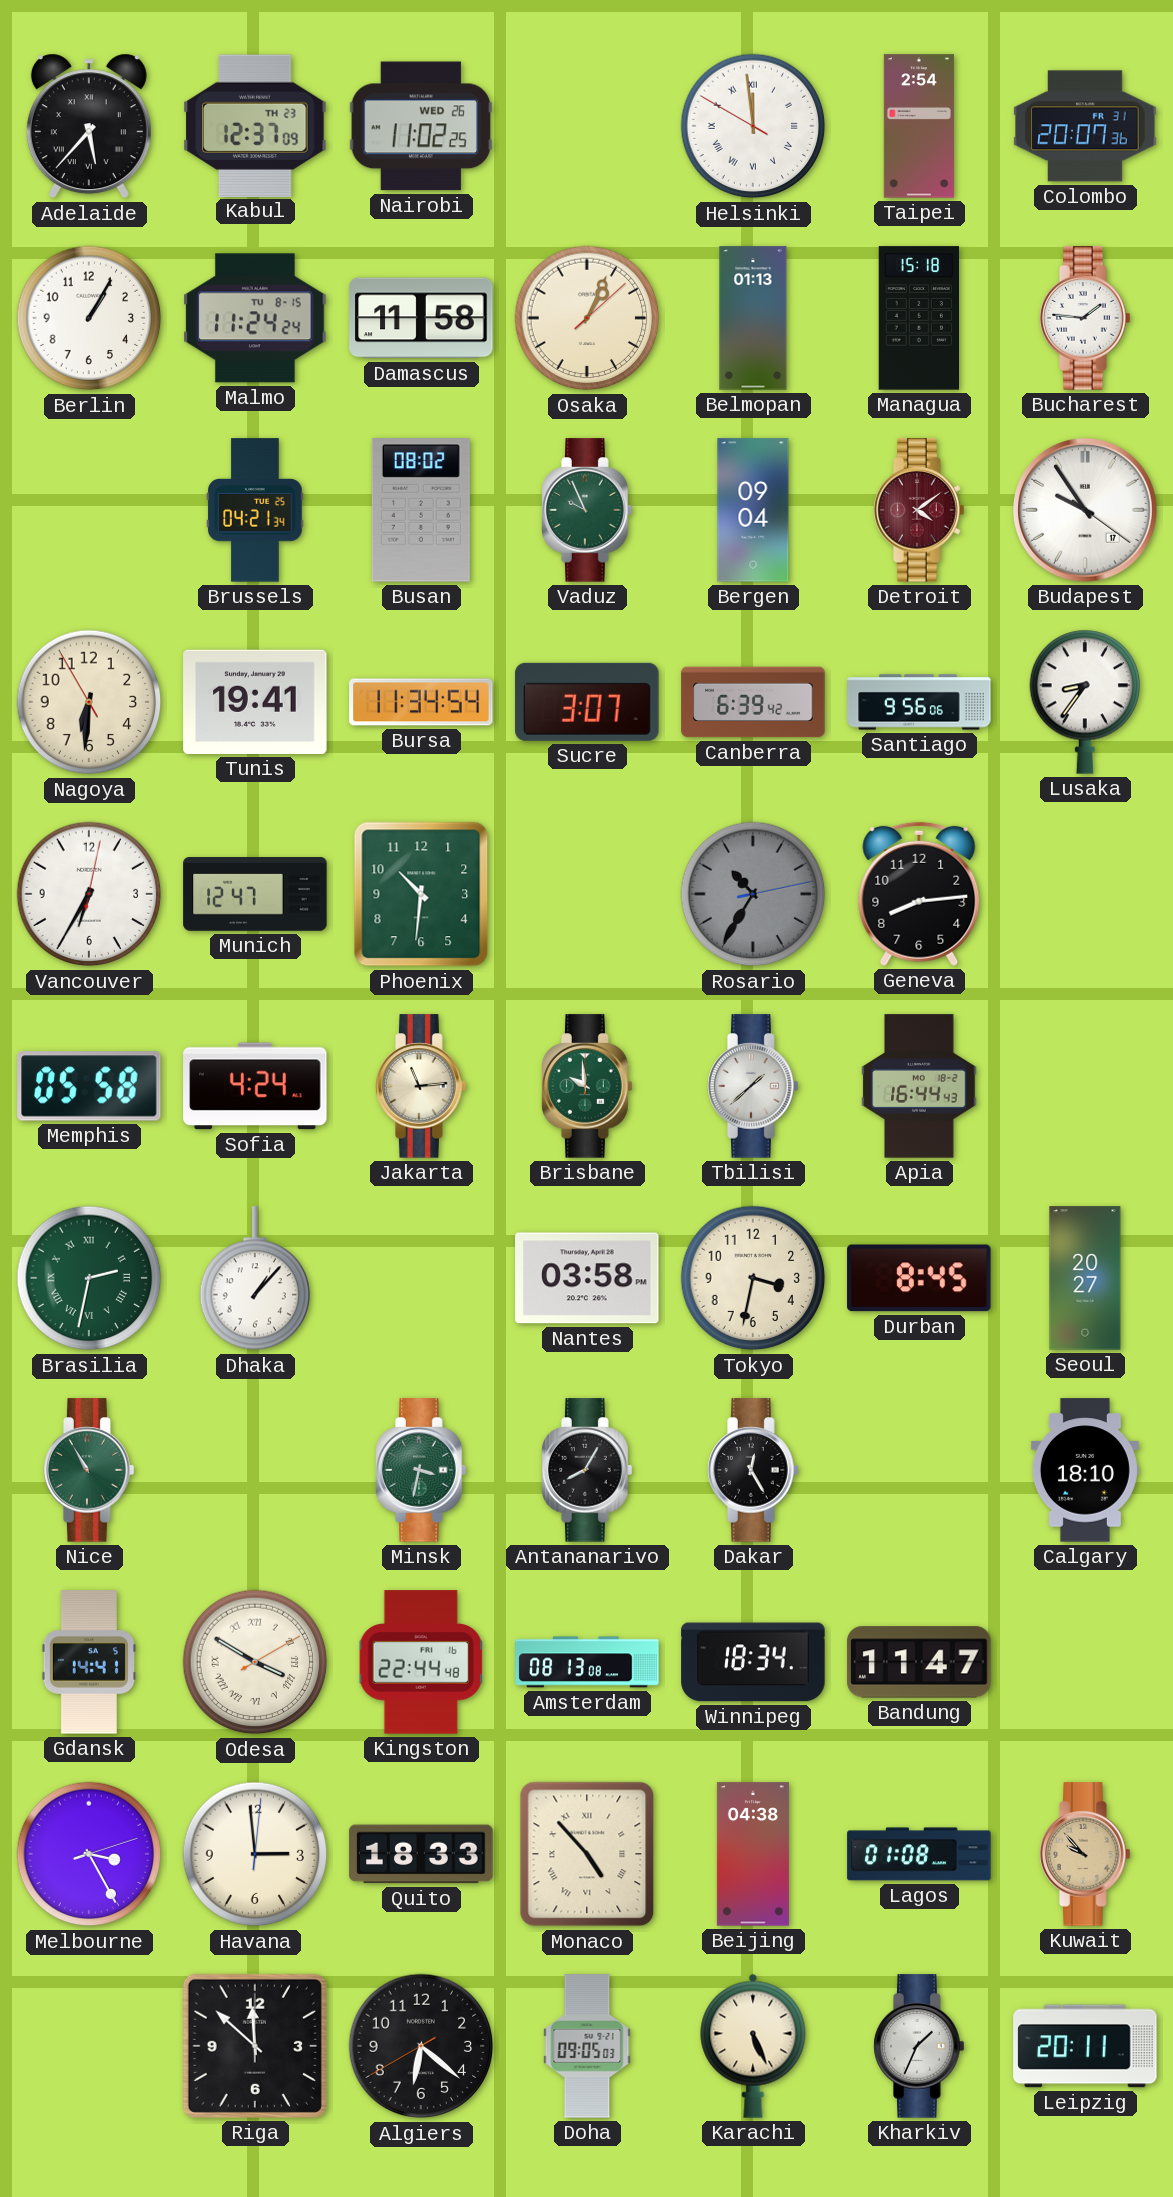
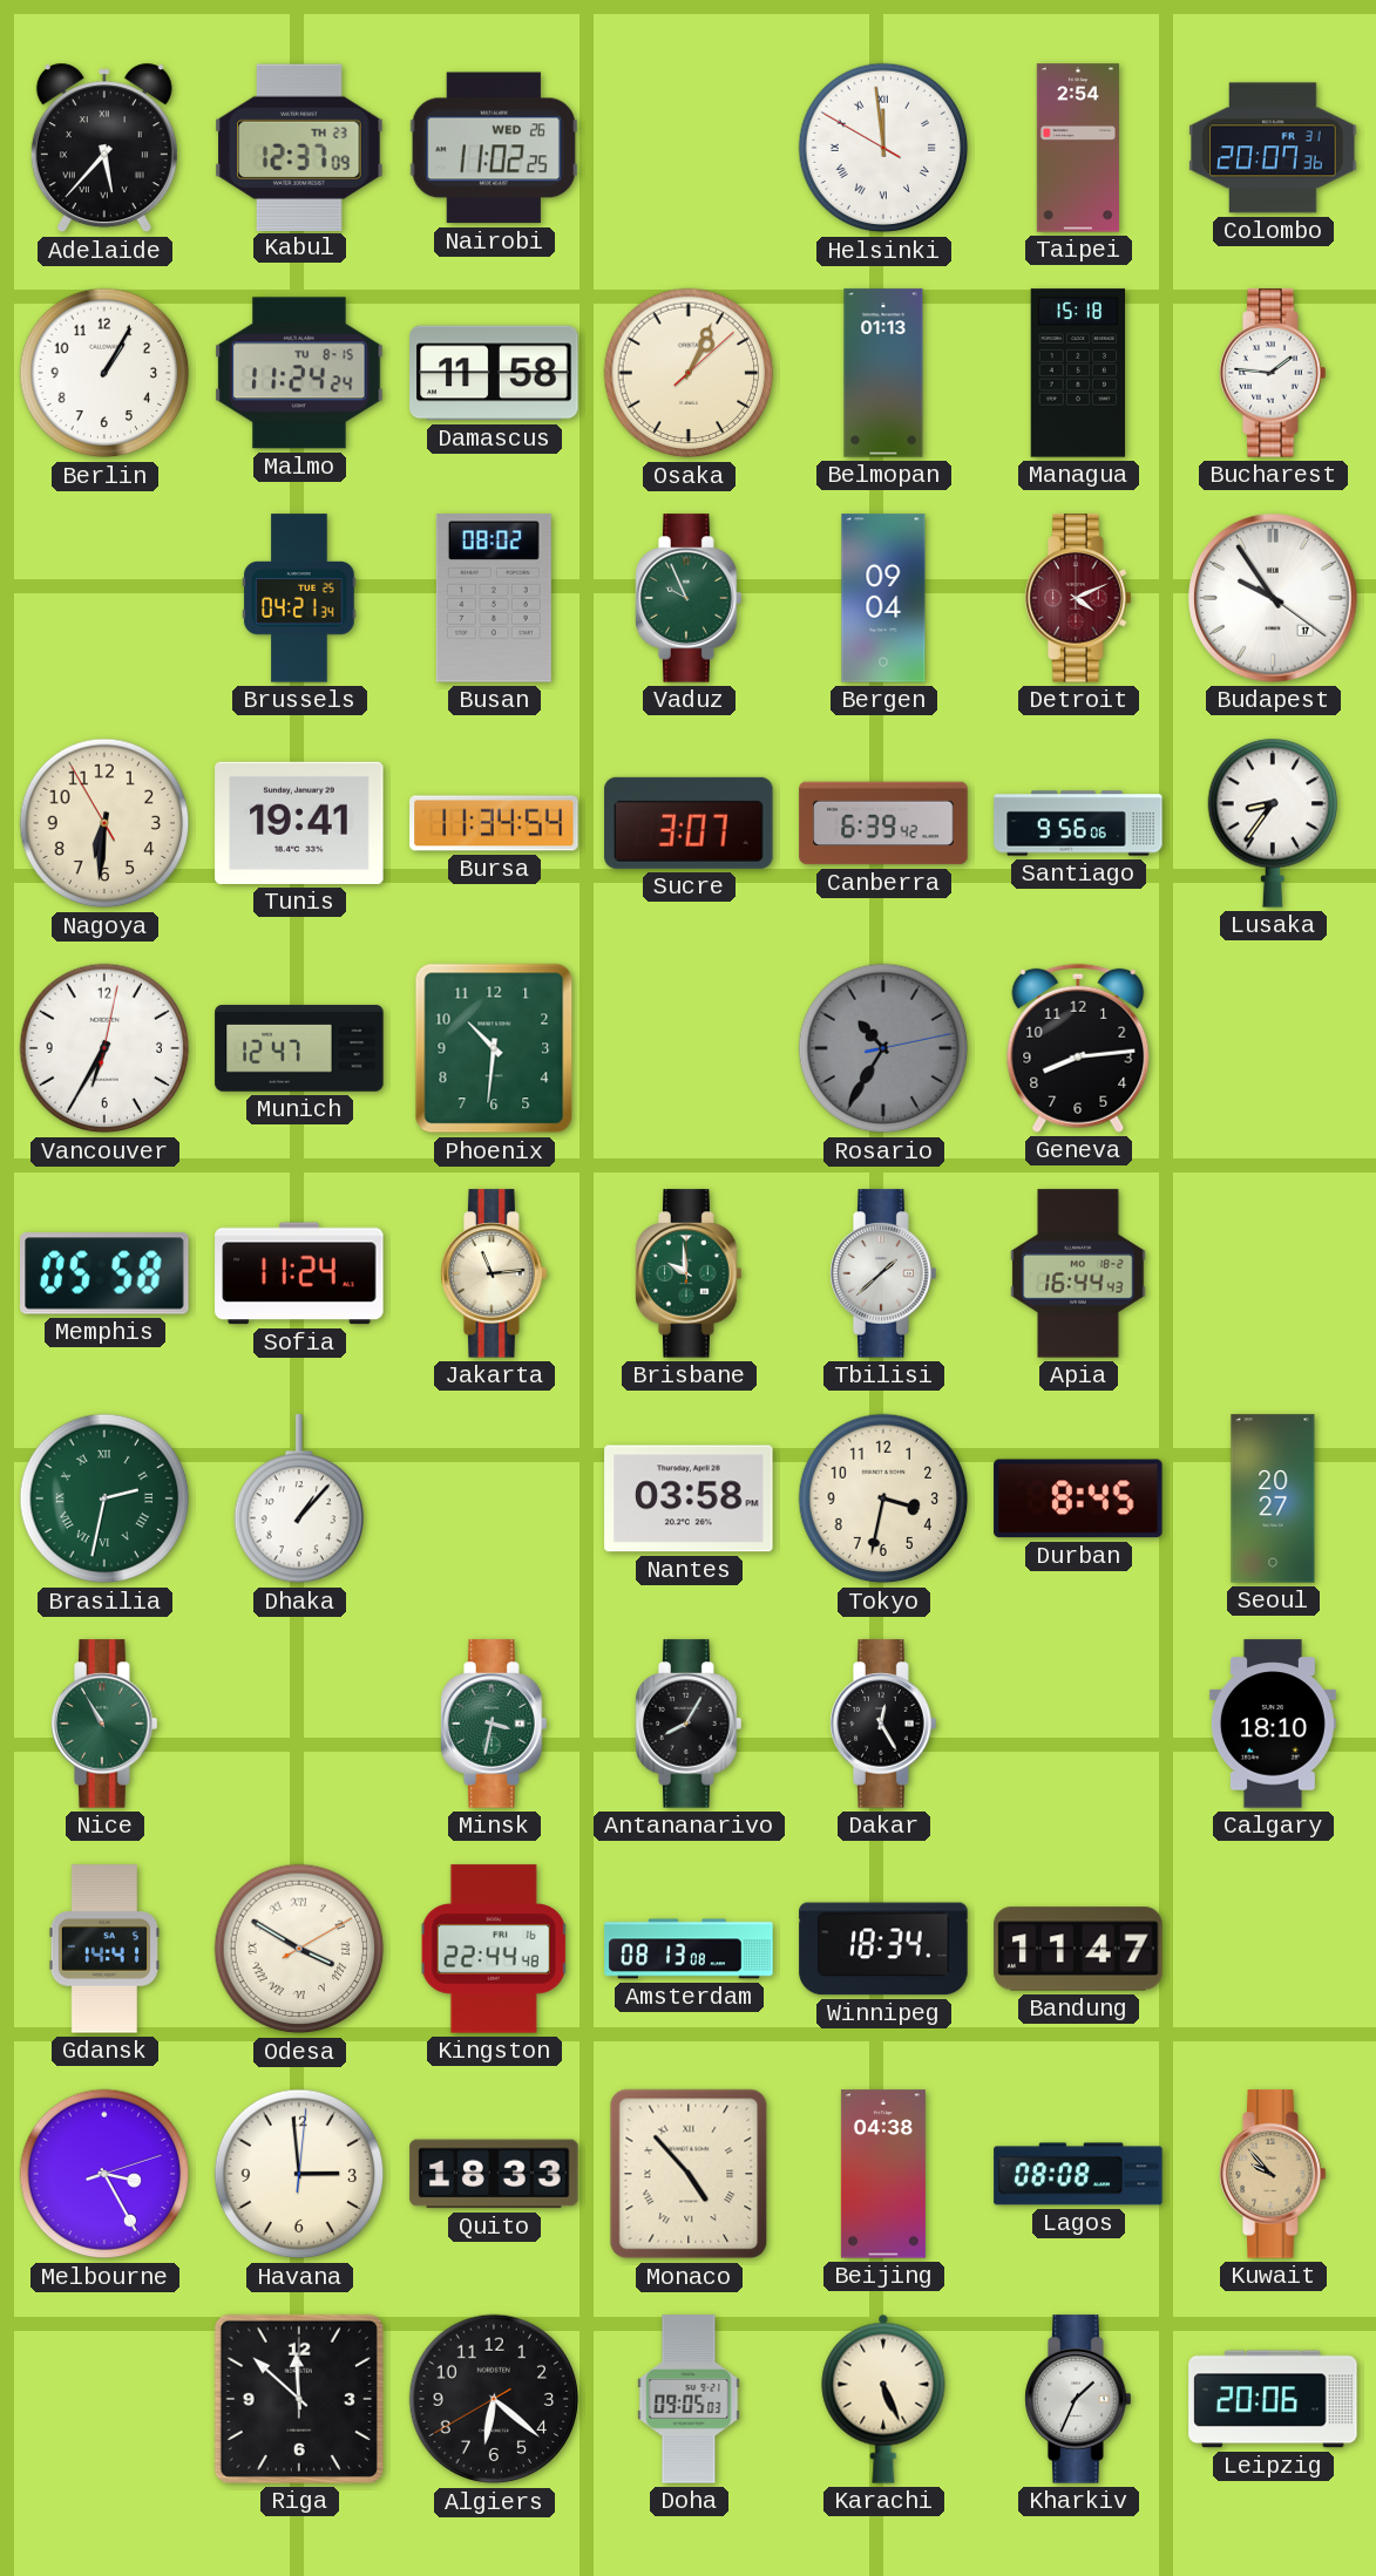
Detroit: 4:09 -> 4:11 (1078, 598)
Sofia: 4:24 -> 11:24 (299, 1273)
Lagos: 01:08 -> 08:08 (1078, 2174)
Leipzig: 20:11 -> 20:06 (1273, 2399)
